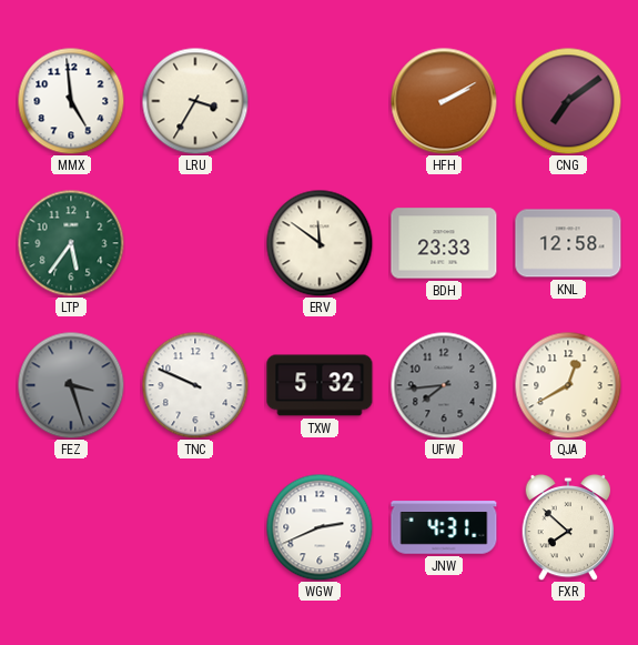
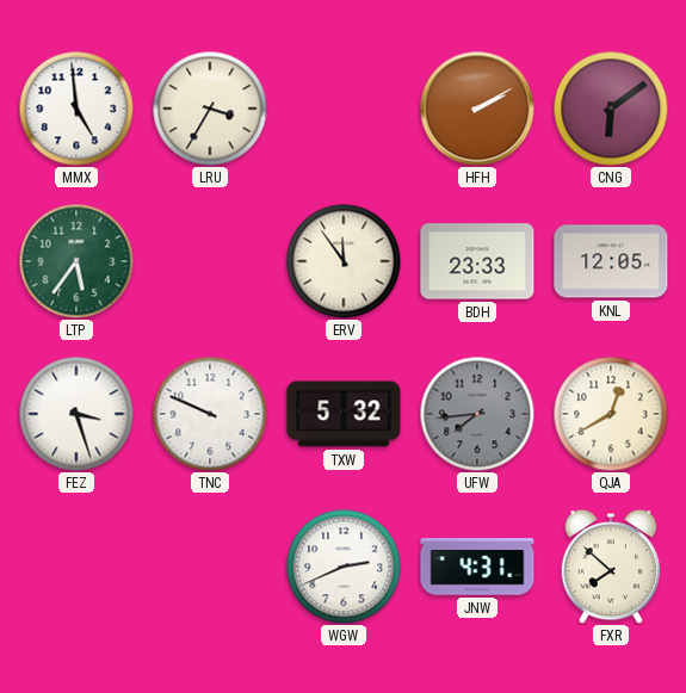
CNG: 7:09 -> 6:09 (611, 109)
ERV: 11:51 -> 11:54 (344, 261)
KNL: 12:58 -> 12:05 (611, 261)
FEZ dial: grey -> white (76, 414)
